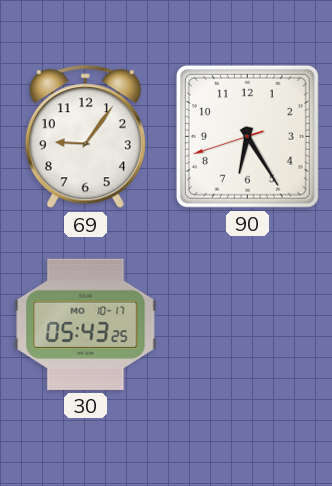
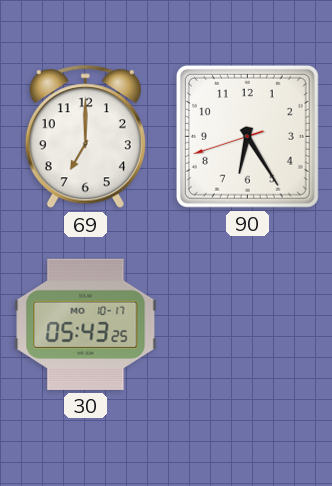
69: 9:06 -> 7:00 (85, 137)
